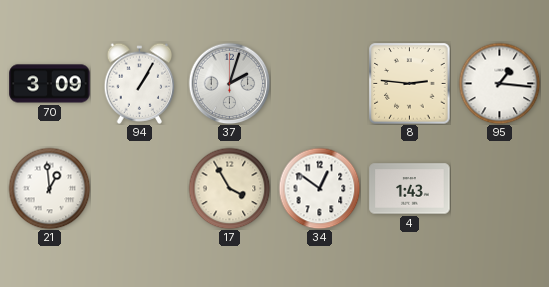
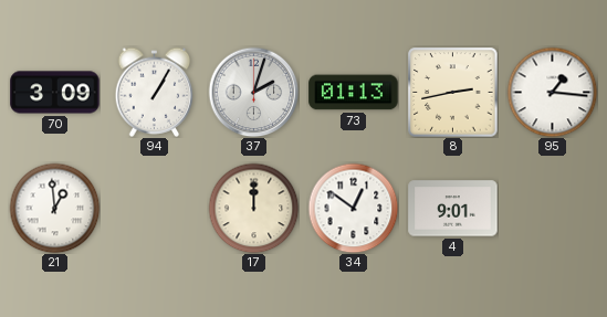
73: none -> 01:13 (354, 93)
8: 2:46 -> 2:43 (453, 93)
17: 3:55 -> 12:00 (253, 208)
4: 1:43 -> 9:01 (453, 209)
